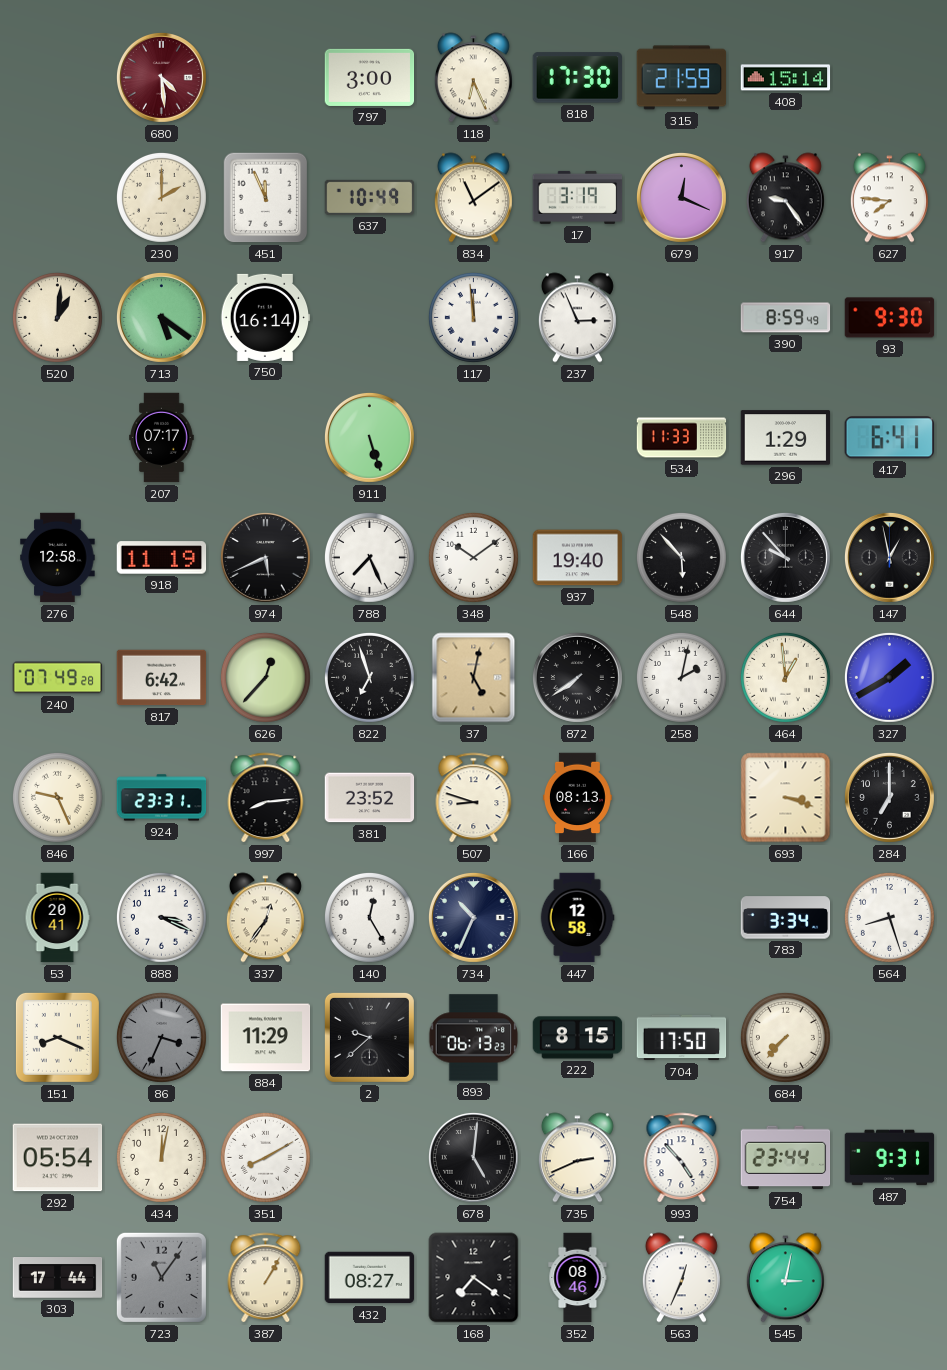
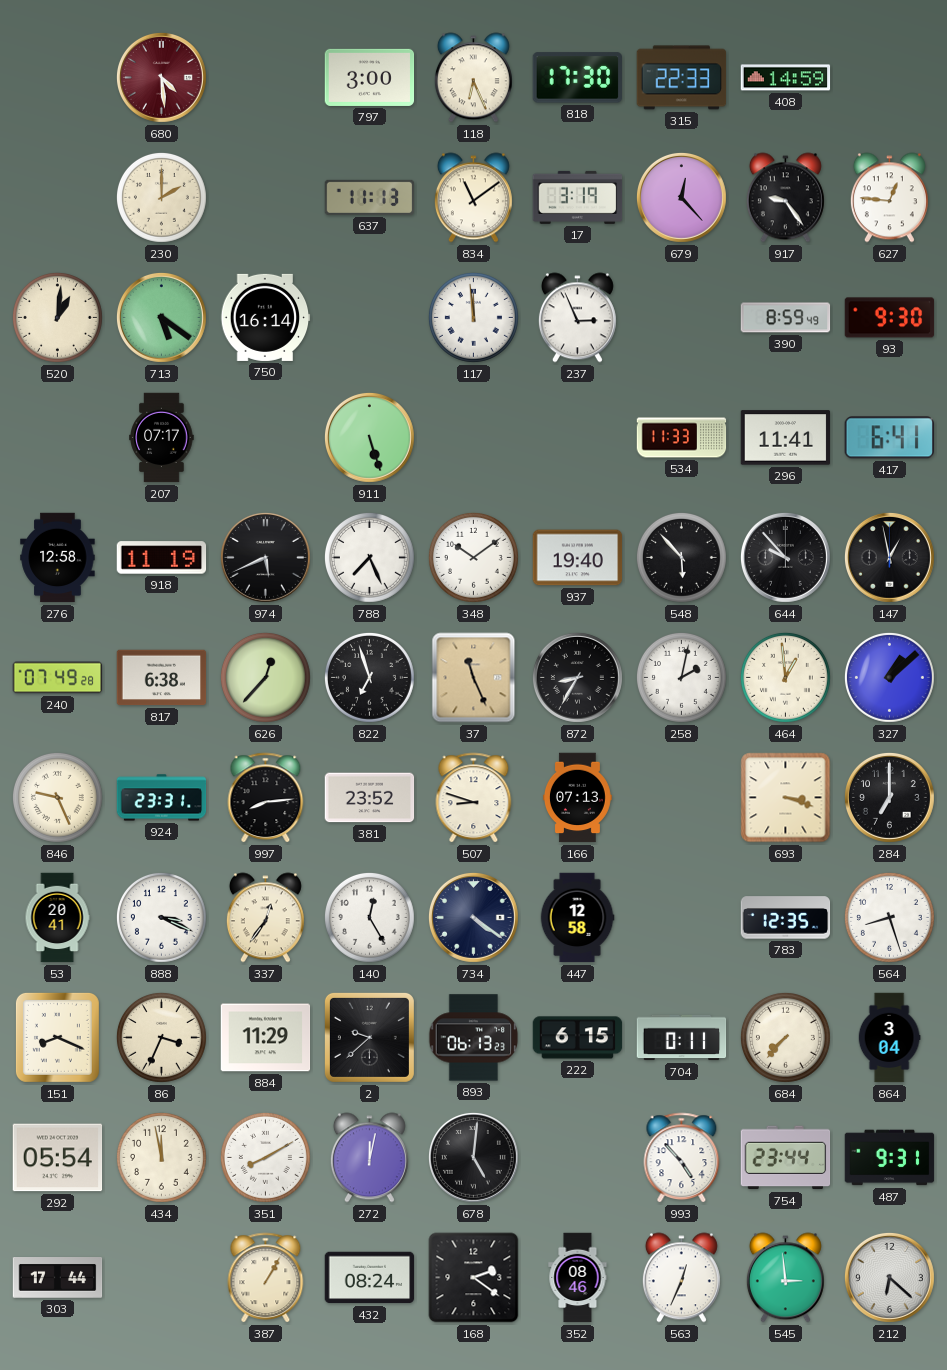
315: 21:59 -> 22:33 (682, 78)
408: 15:14 -> 14:59 (786, 78)
451: 11:56 -> none (266, 198)
637: 10:49 -> 11:13 (370, 197)
679: 12:19 -> 12:23 (681, 197)
627: 7:46 -> 12:46 (889, 198)
296: 1:29 -> 11:41 (786, 438)
817: 6:42 -> 6:38 (162, 678)
37: 5:02 -> 11:26 (474, 678)
872: 7:39 -> 8:35 (577, 677)
327: 1:40 -> 1:08 (889, 677)
166: 08:13 -> 07:13 (577, 798)
734: 10:34 -> 4:21 (473, 917)
783: 3:34 -> 12:35 (786, 918)
86 dial: grey -> cream (161, 1037)
222: 8:15 -> 6:15 (578, 1038)
704: 17:50 -> 0:11 (682, 1038)
864: none -> 3:04 (889, 1038)
434: 12:02 -> 11:58 (161, 1157)
272: none -> 12:02 (369, 1158)
735: 2:41 -> none (577, 1158)
723: 11:06 -> none (161, 1277)
432: 08:27 -> 08:24 (370, 1278)
168: 7:21 -> 2:21 (474, 1278)
545: 3:02 -> 2:59 (785, 1278)
212: none -> 6:22 (889, 1277)
